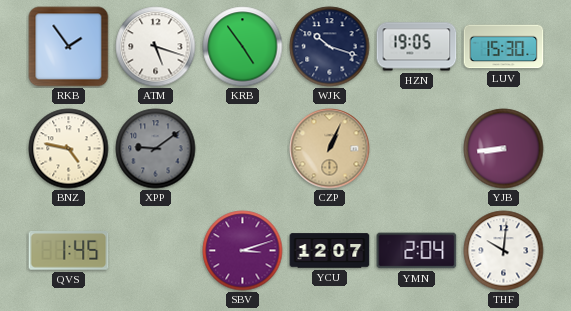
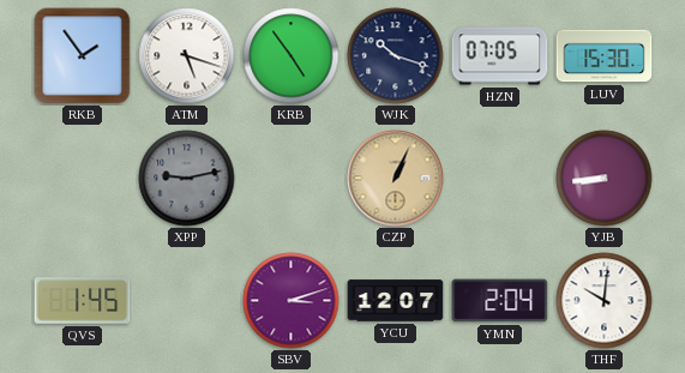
HZN: 19:05 -> 07:05 (500, 56)
BNZ: 4:47 -> none (69, 149)
XPP: 9:09 -> 9:13 (187, 179)
